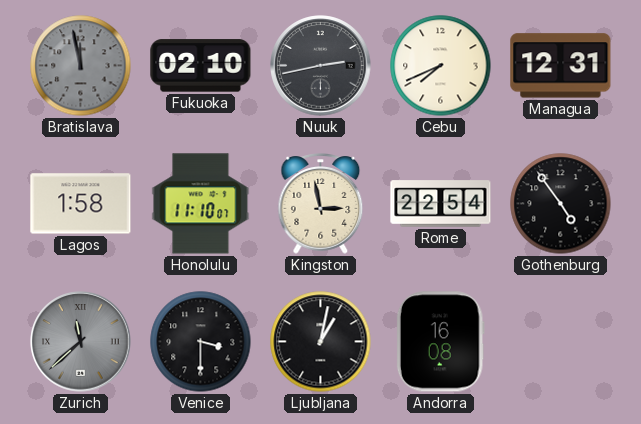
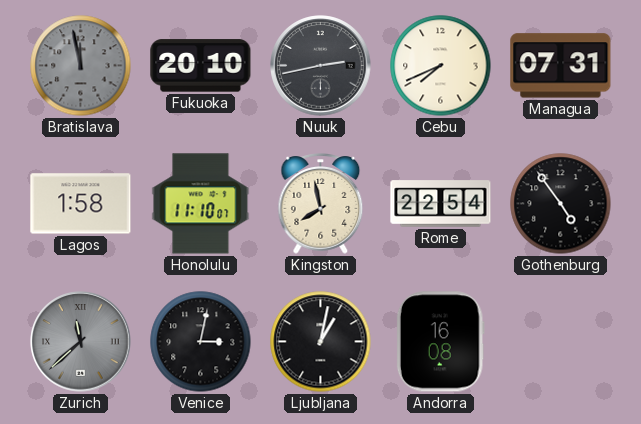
Fukuoka: 02:10 -> 20:10 (201, 66)
Managua: 12:31 -> 07:31 (561, 66)
Kingston: 2:58 -> 7:58 (321, 204)
Venice: 3:30 -> 3:02 (201, 342)
